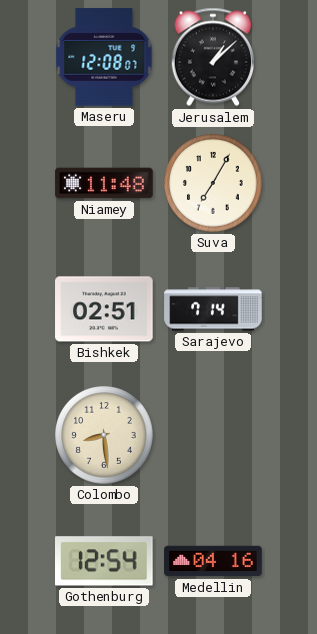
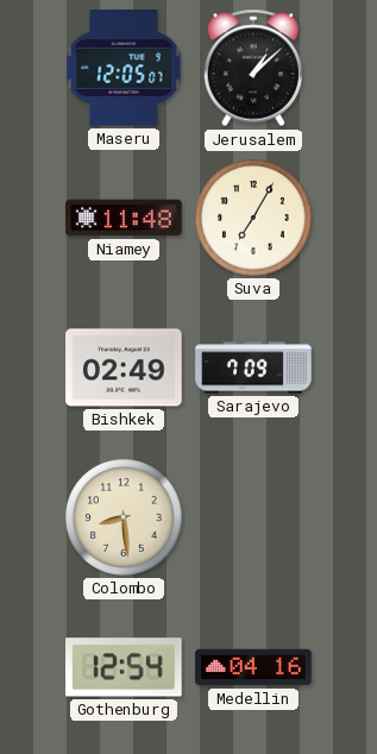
Maseru: 12:08 -> 12:05 (124, 68)
Bishkek: 02:51 -> 02:49 (124, 367)
Sarajevo: 7:14 -> 7:09 (253, 367)
